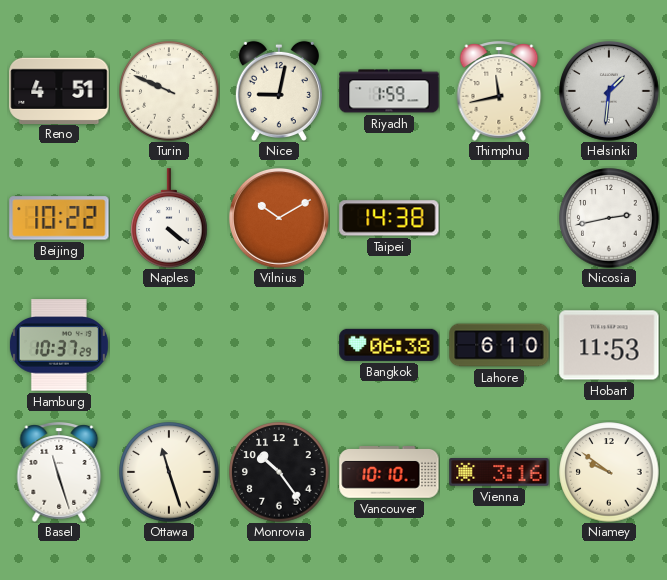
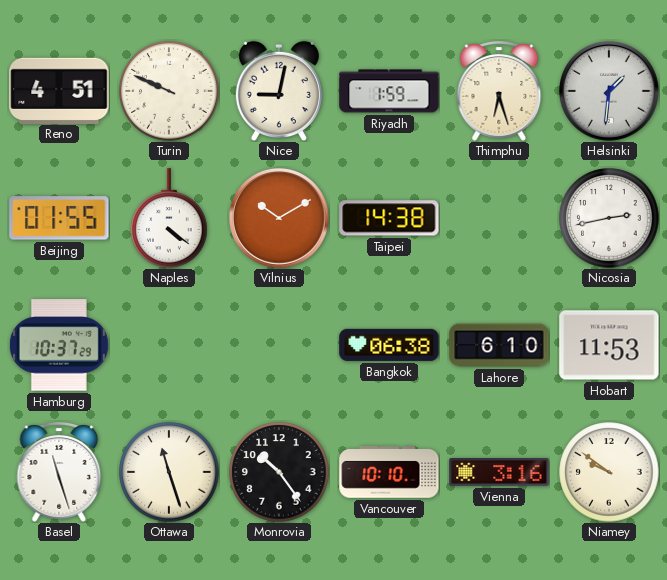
Thimphu: 11:43 -> 6:27 (499, 91)
Beijing: 10:22 -> 01:55 (59, 218)
